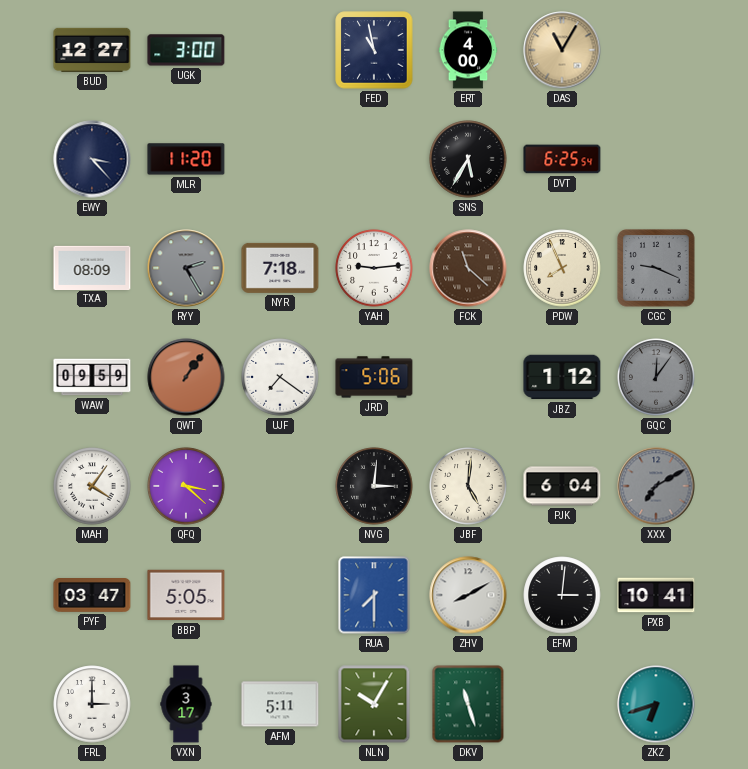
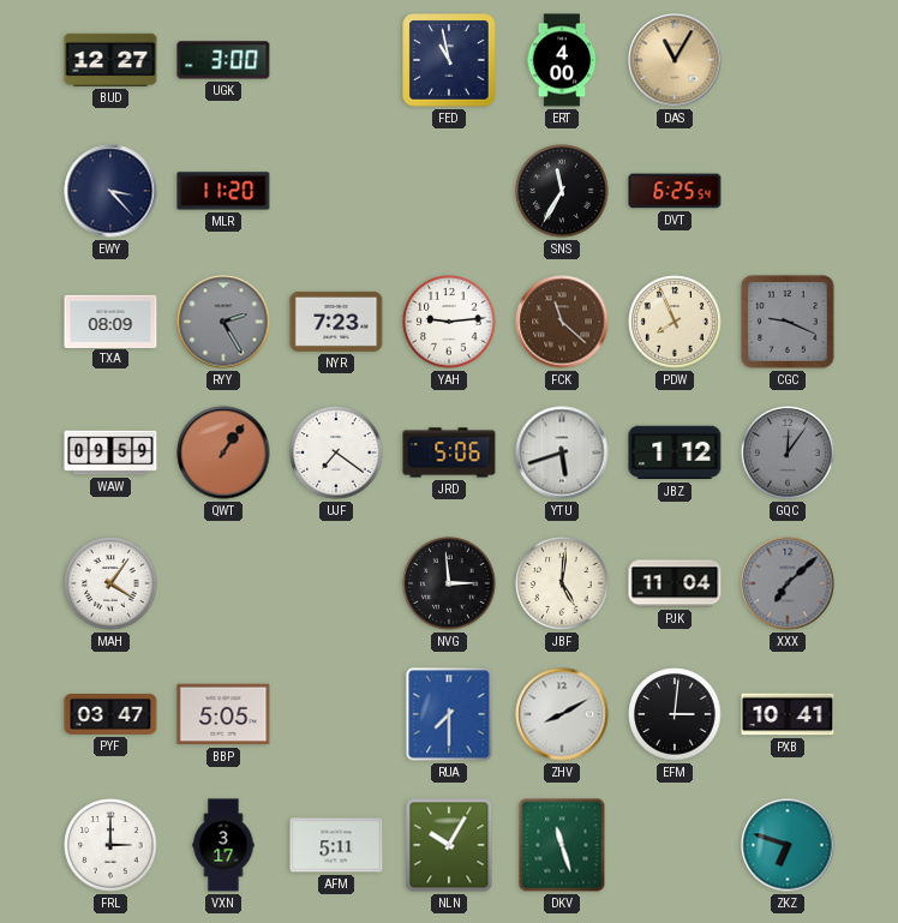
SNS: 5:35 -> 11:35 (562, 191)
NYR: 7:18 -> 7:23 (336, 322)
YTU: none -> 5:42 (562, 452)
QFQ: 3:22 -> none (186, 486)
NVG: 3:01 -> 2:59 (449, 583)
PJK: 6:04 -> 11:04 (675, 583)
XXX: 7:10 -> 7:08 (788, 583)
ZKZ: 6:42 -> 6:48 (788, 845)
